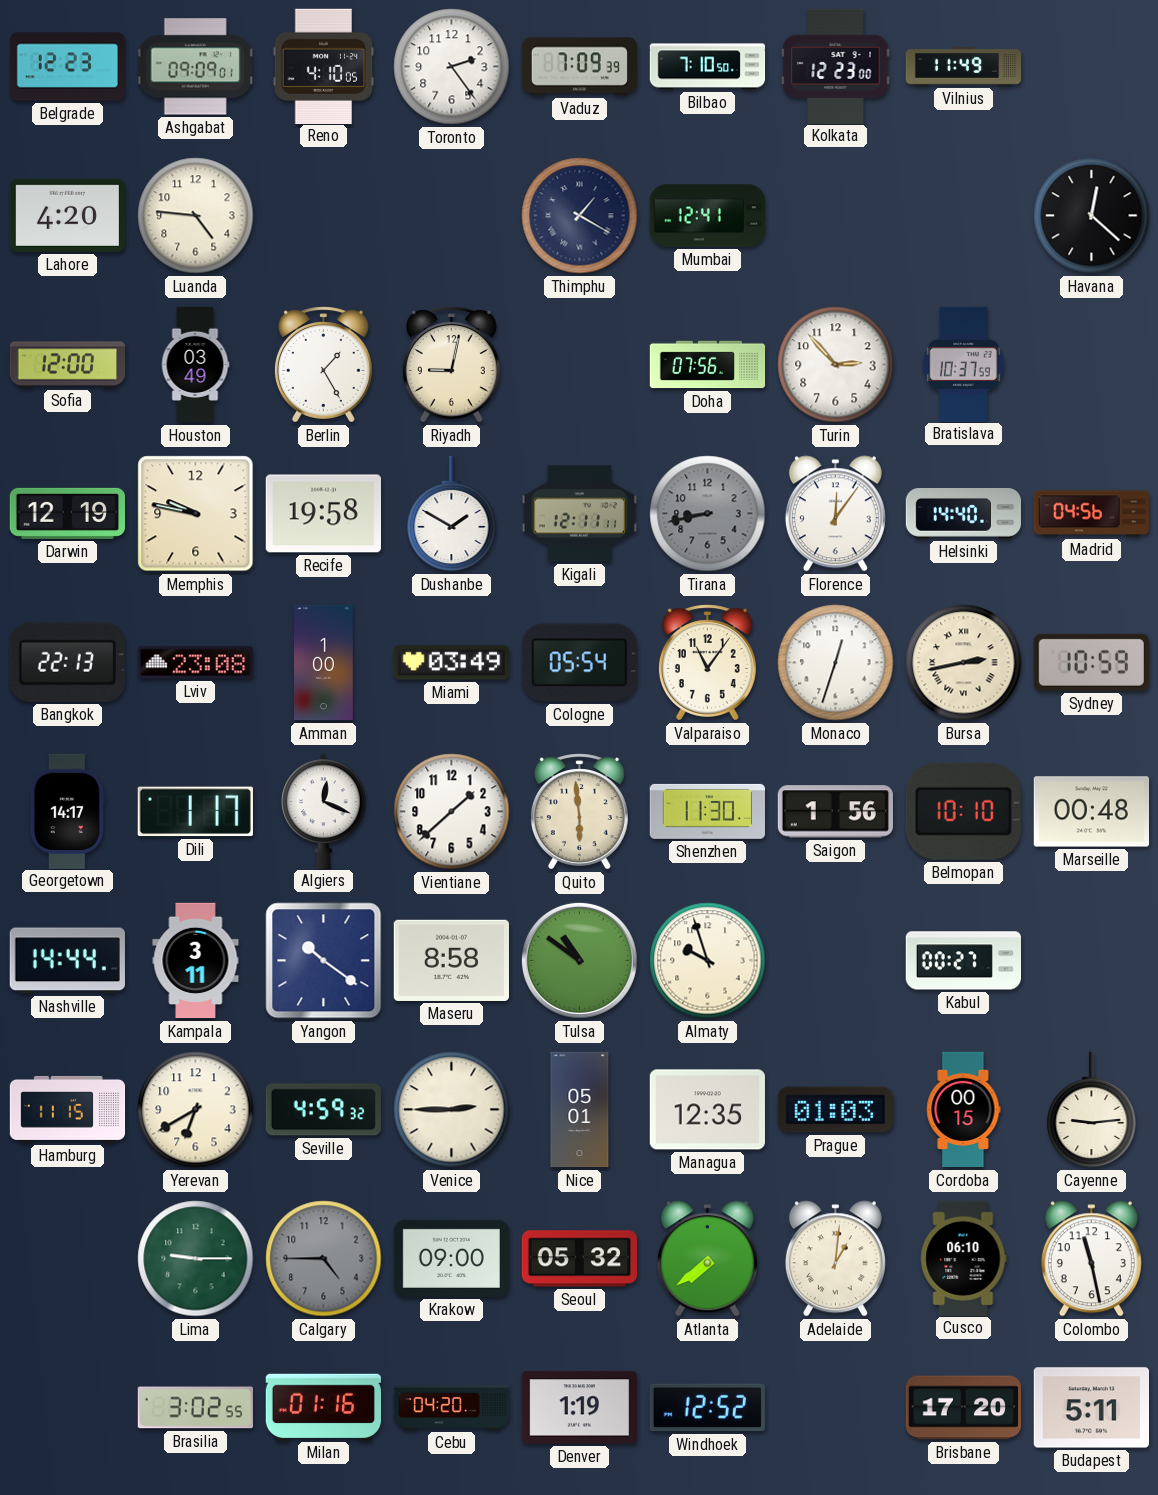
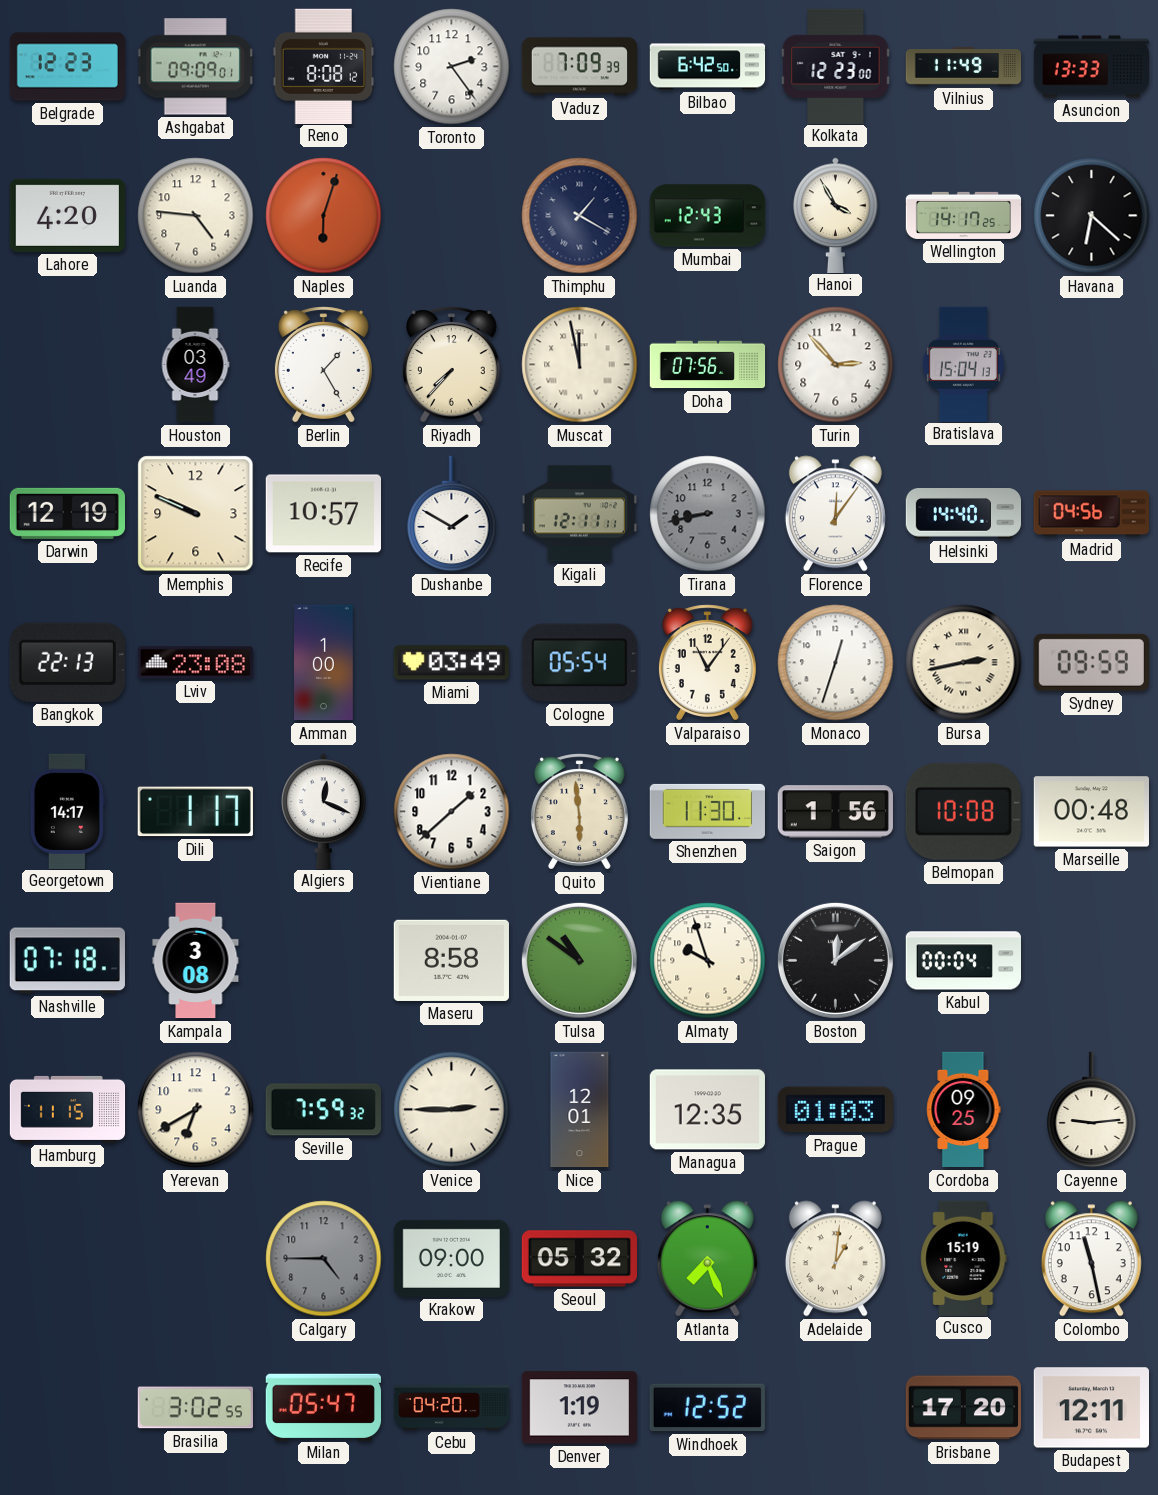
Reno: 4:10 -> 8:08 (324, 66)
Bilbao: 7:10 -> 6:42 (708, 67)
Asuncion: none -> 13:33 (1091, 67)
Naples: none -> 6:03 (324, 216)
Mumbai: 12:41 -> 12:43 (707, 216)
Hanoi: none -> 3:55 (836, 215)
Wellington: none -> 14:17 (964, 215)
Havana: 12:22 -> 6:22 (1092, 216)
Sofia: 12:00 -> none (68, 365)
Riyadh: 9:02 -> 7:37 (451, 365)
Muscat: none -> 11:58 (580, 365)
Bratislava: 10:37 -> 15:04 (963, 364)
Memphis: 9:47 -> 9:49 (196, 514)
Recife: 19:58 -> 10:57 (323, 514)
Sydney: 10:59 -> 09:59 (1091, 662)
Belmopan: 10:10 -> 10:08 (963, 811)
Nashville: 14:44 -> 07:18 (67, 961)
Kampala: 3:11 -> 3:08 (196, 961)
Yangon: 10:21 -> none (324, 961)
Boston: none -> 12:09 (835, 960)
Kabul: 00:27 -> 00:04 (963, 961)
Seville: 4:59 -> 7:59 (323, 1110)
Nice: 05:01 -> 12:01 (580, 1110)
Cordoba: 00:15 -> 09:25 (964, 1110)
Lima: 9:15 -> none (196, 1259)
Atlanta: 7:39 -> 7:26 (707, 1259)
Cusco: 06:10 -> 15:19 (964, 1258)
Milan: 01:16 -> 05:47 (323, 1407)
Budapest: 5:11 -> 12:11 (1091, 1408)
